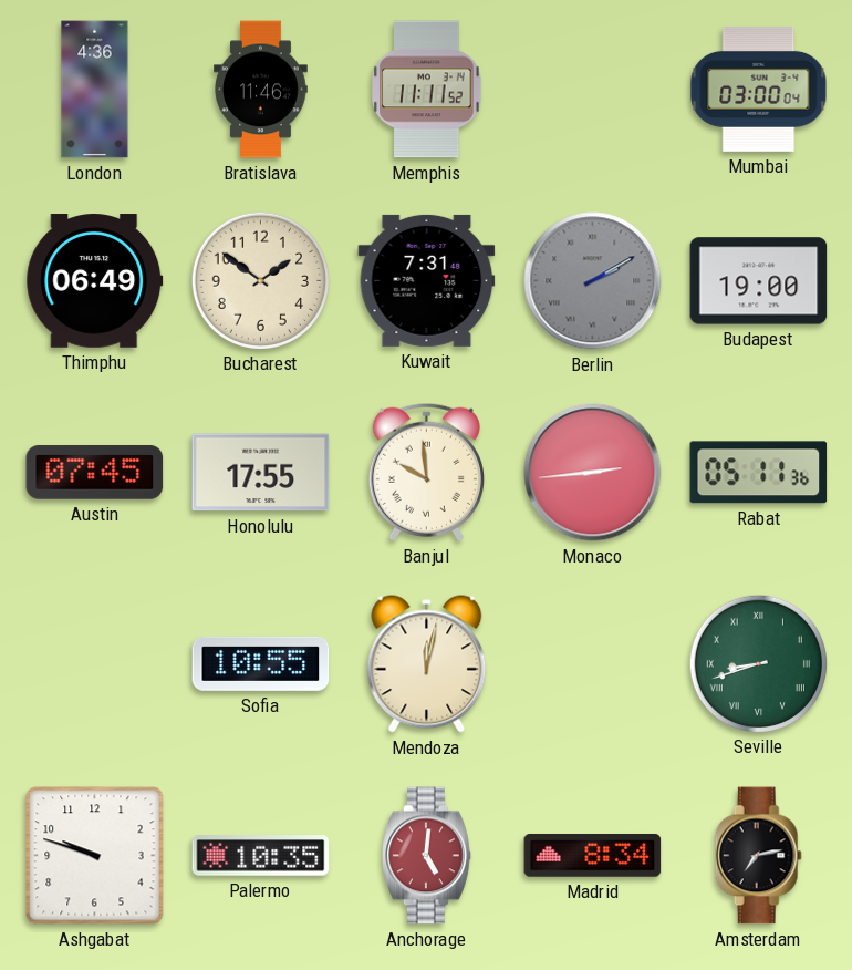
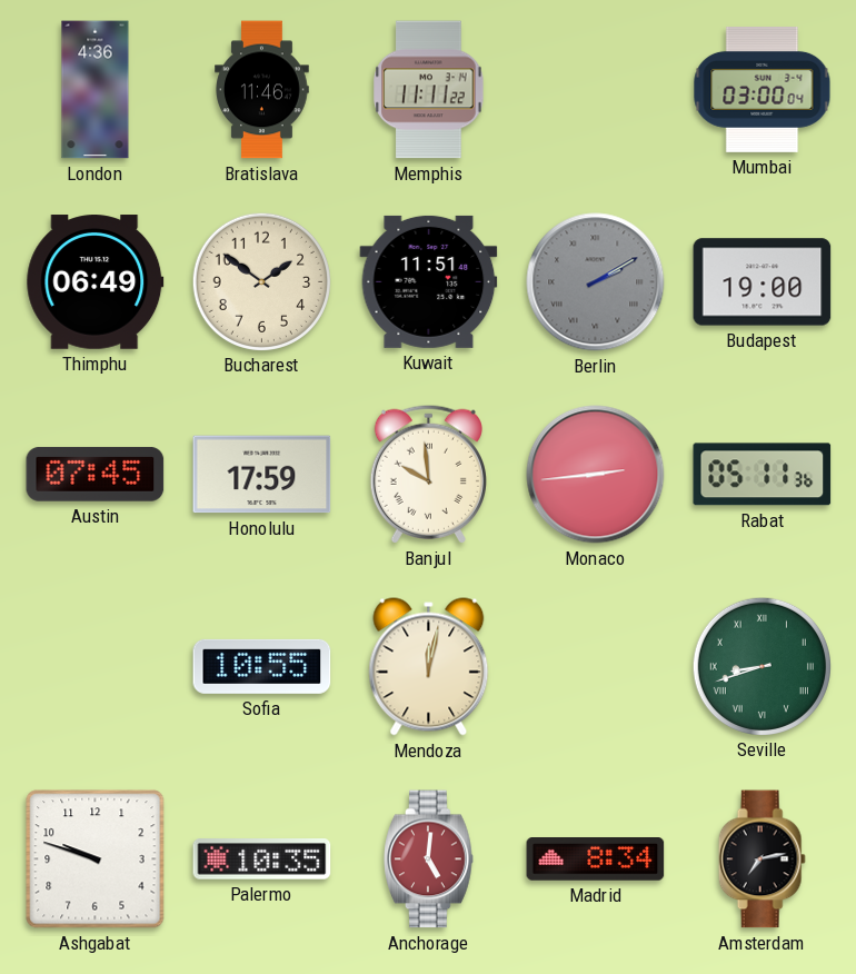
Memphis: 11:11:52 -> 11:11:22 (429, 90)
Kuwait: 7:31 -> 11:51 (429, 281)
Honolulu: 17:55 -> 17:59 (262, 475)
